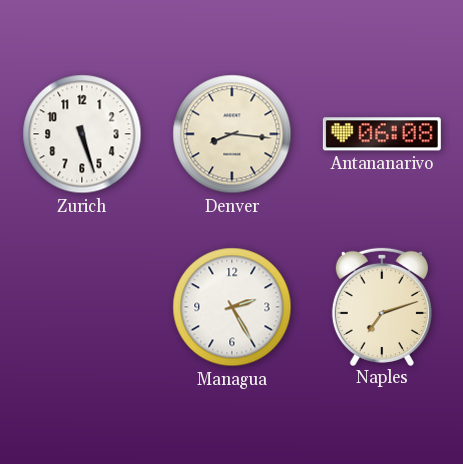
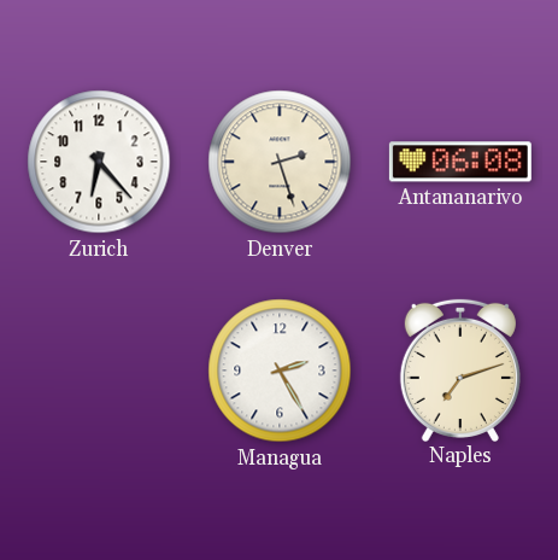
Zurich: 5:27 -> 6:23 (99, 162)
Denver: 8:16 -> 2:27 (280, 162)
